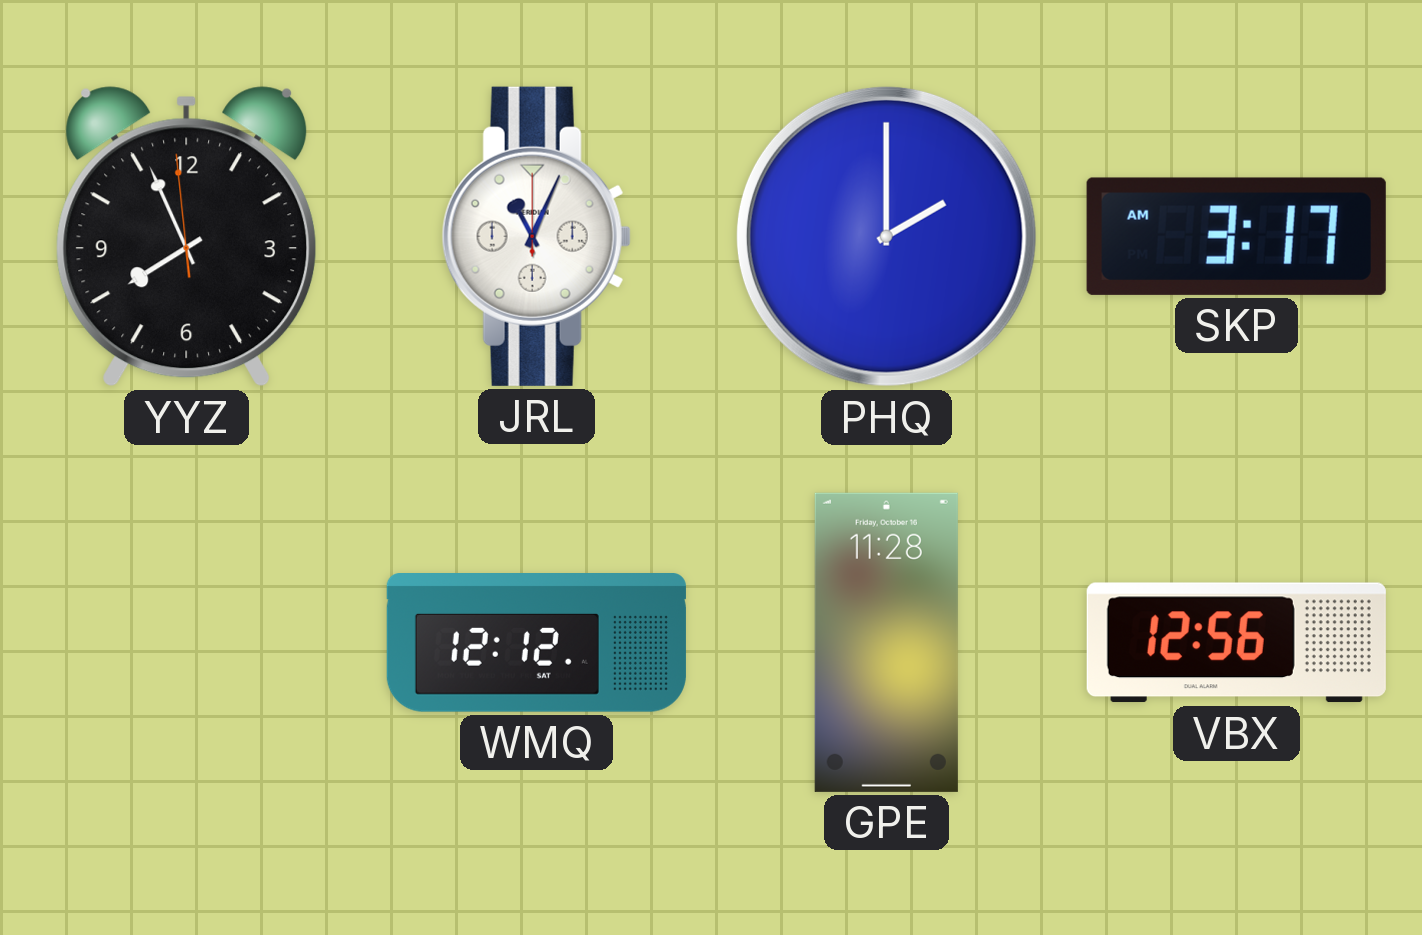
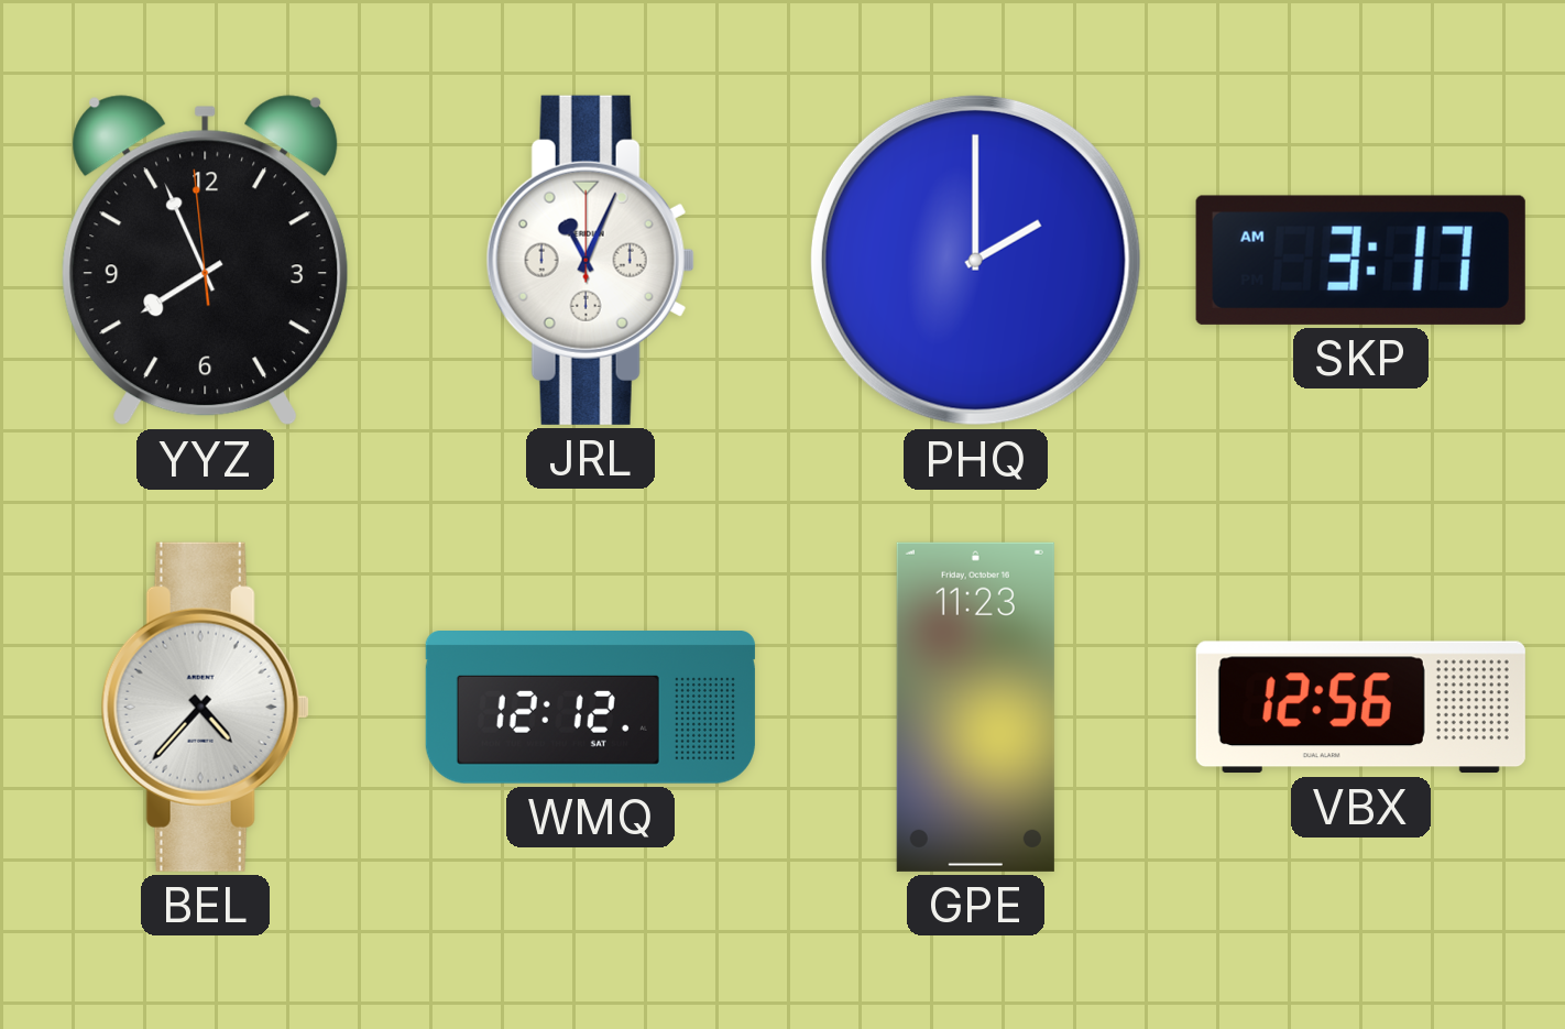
BEL: none -> 4:37 (205, 707)
GPE: 11:28 -> 11:23 (975, 707)
